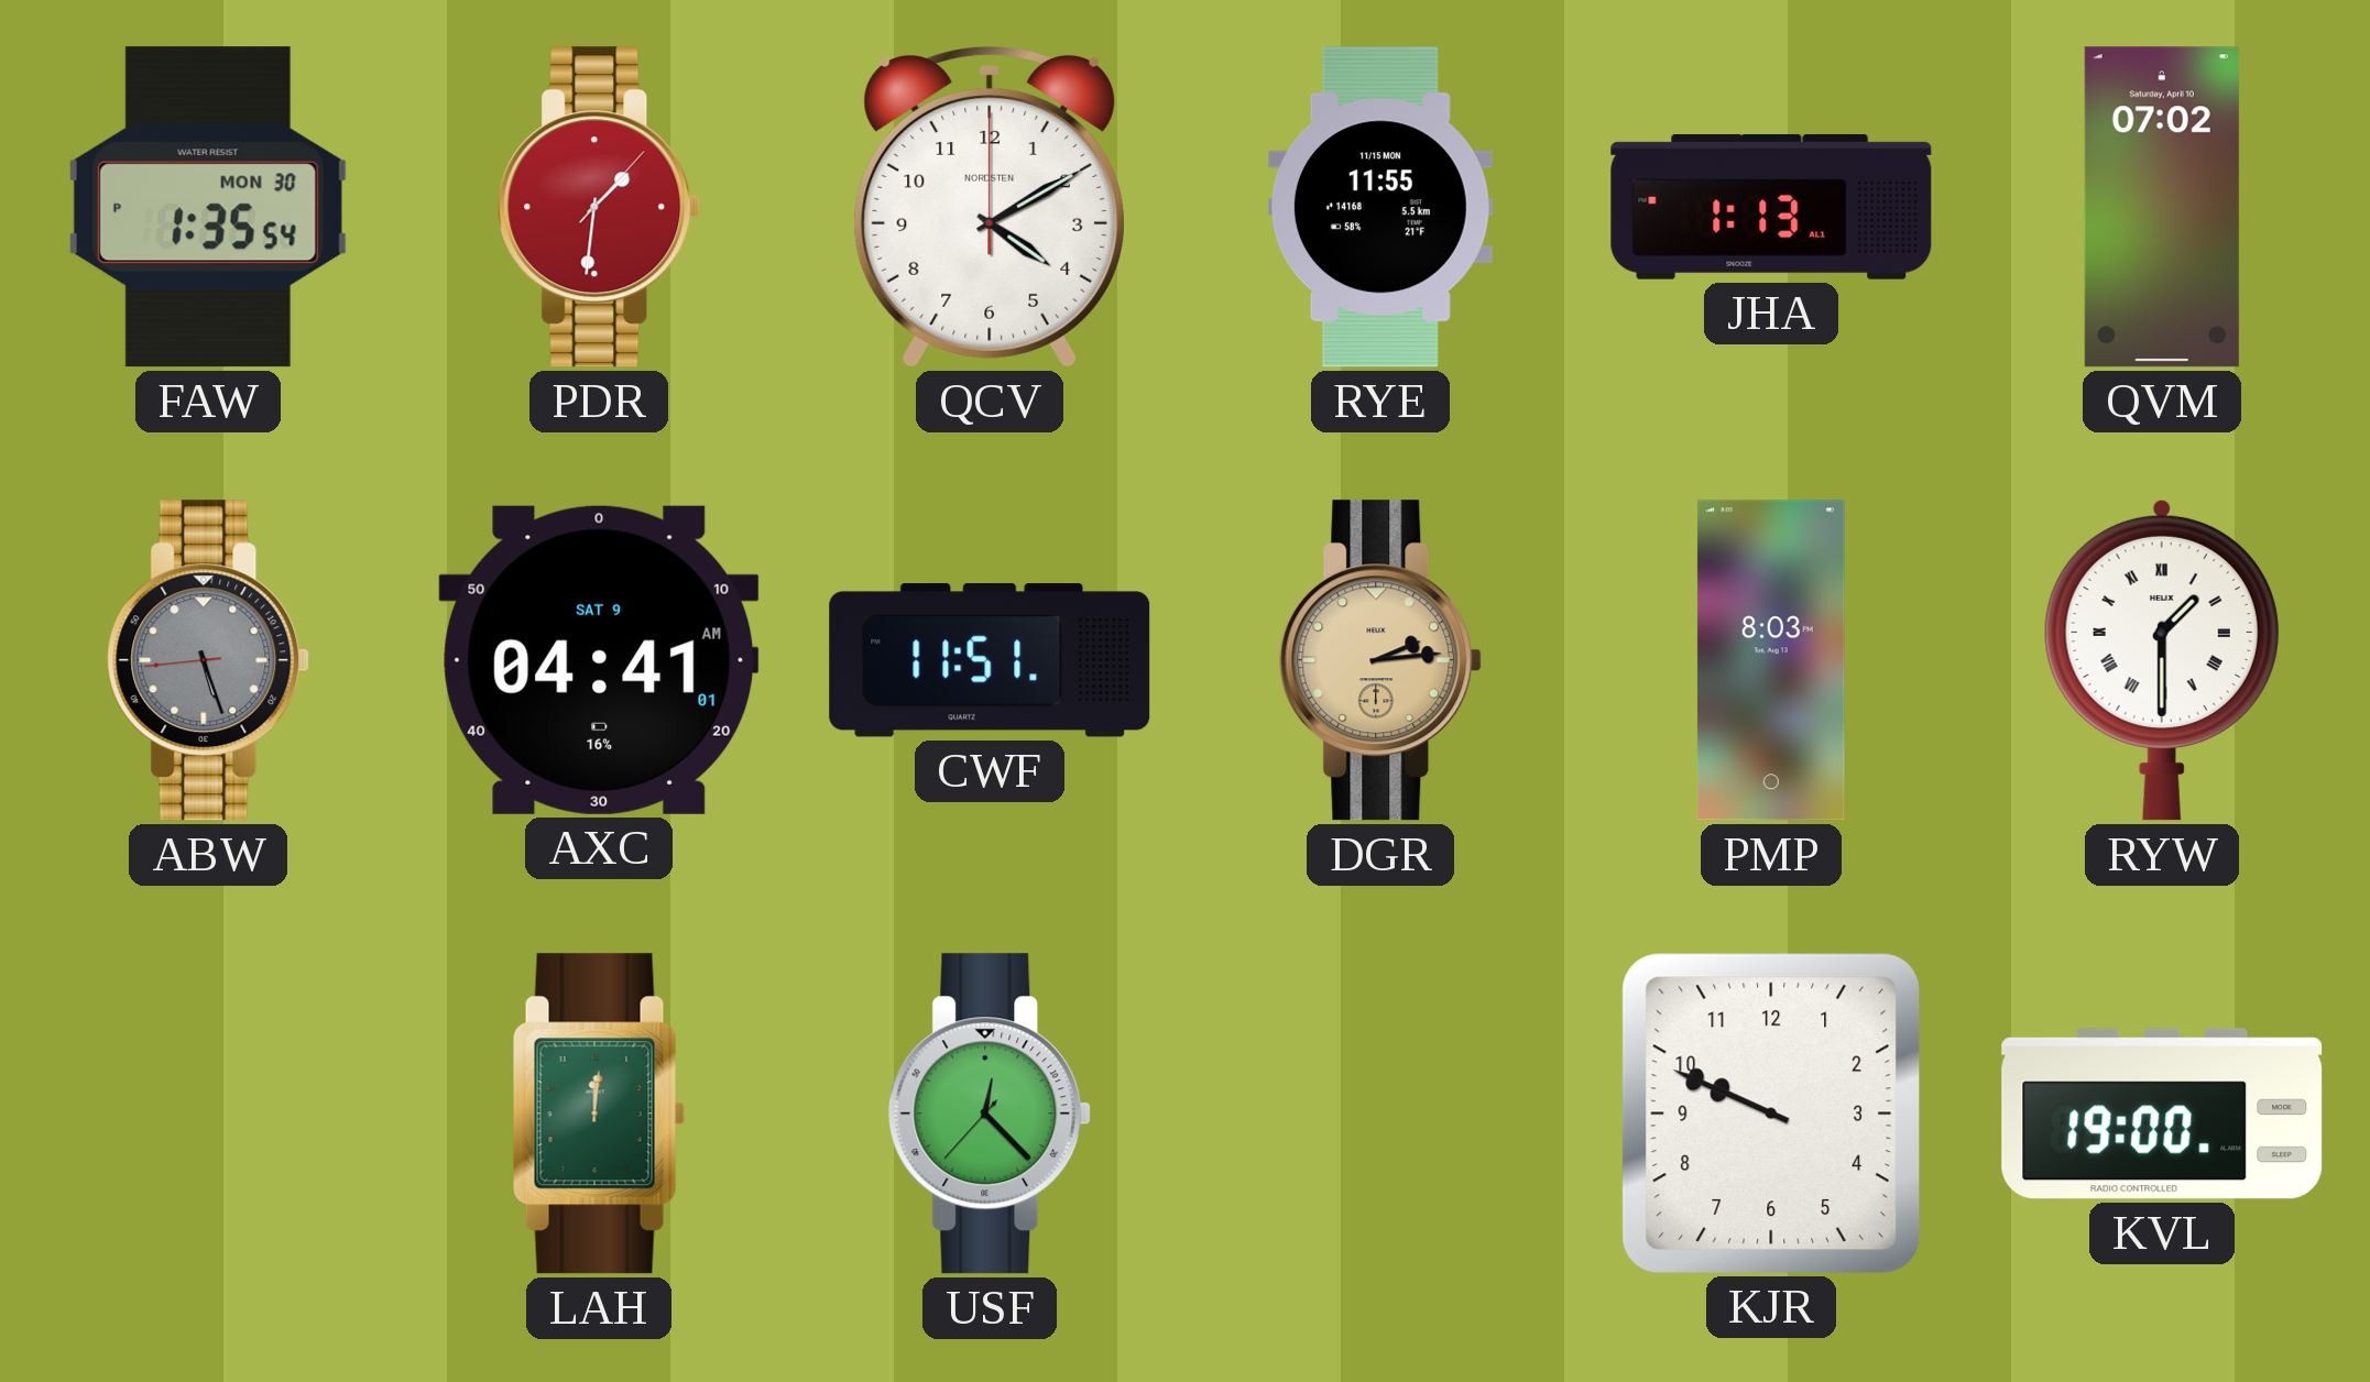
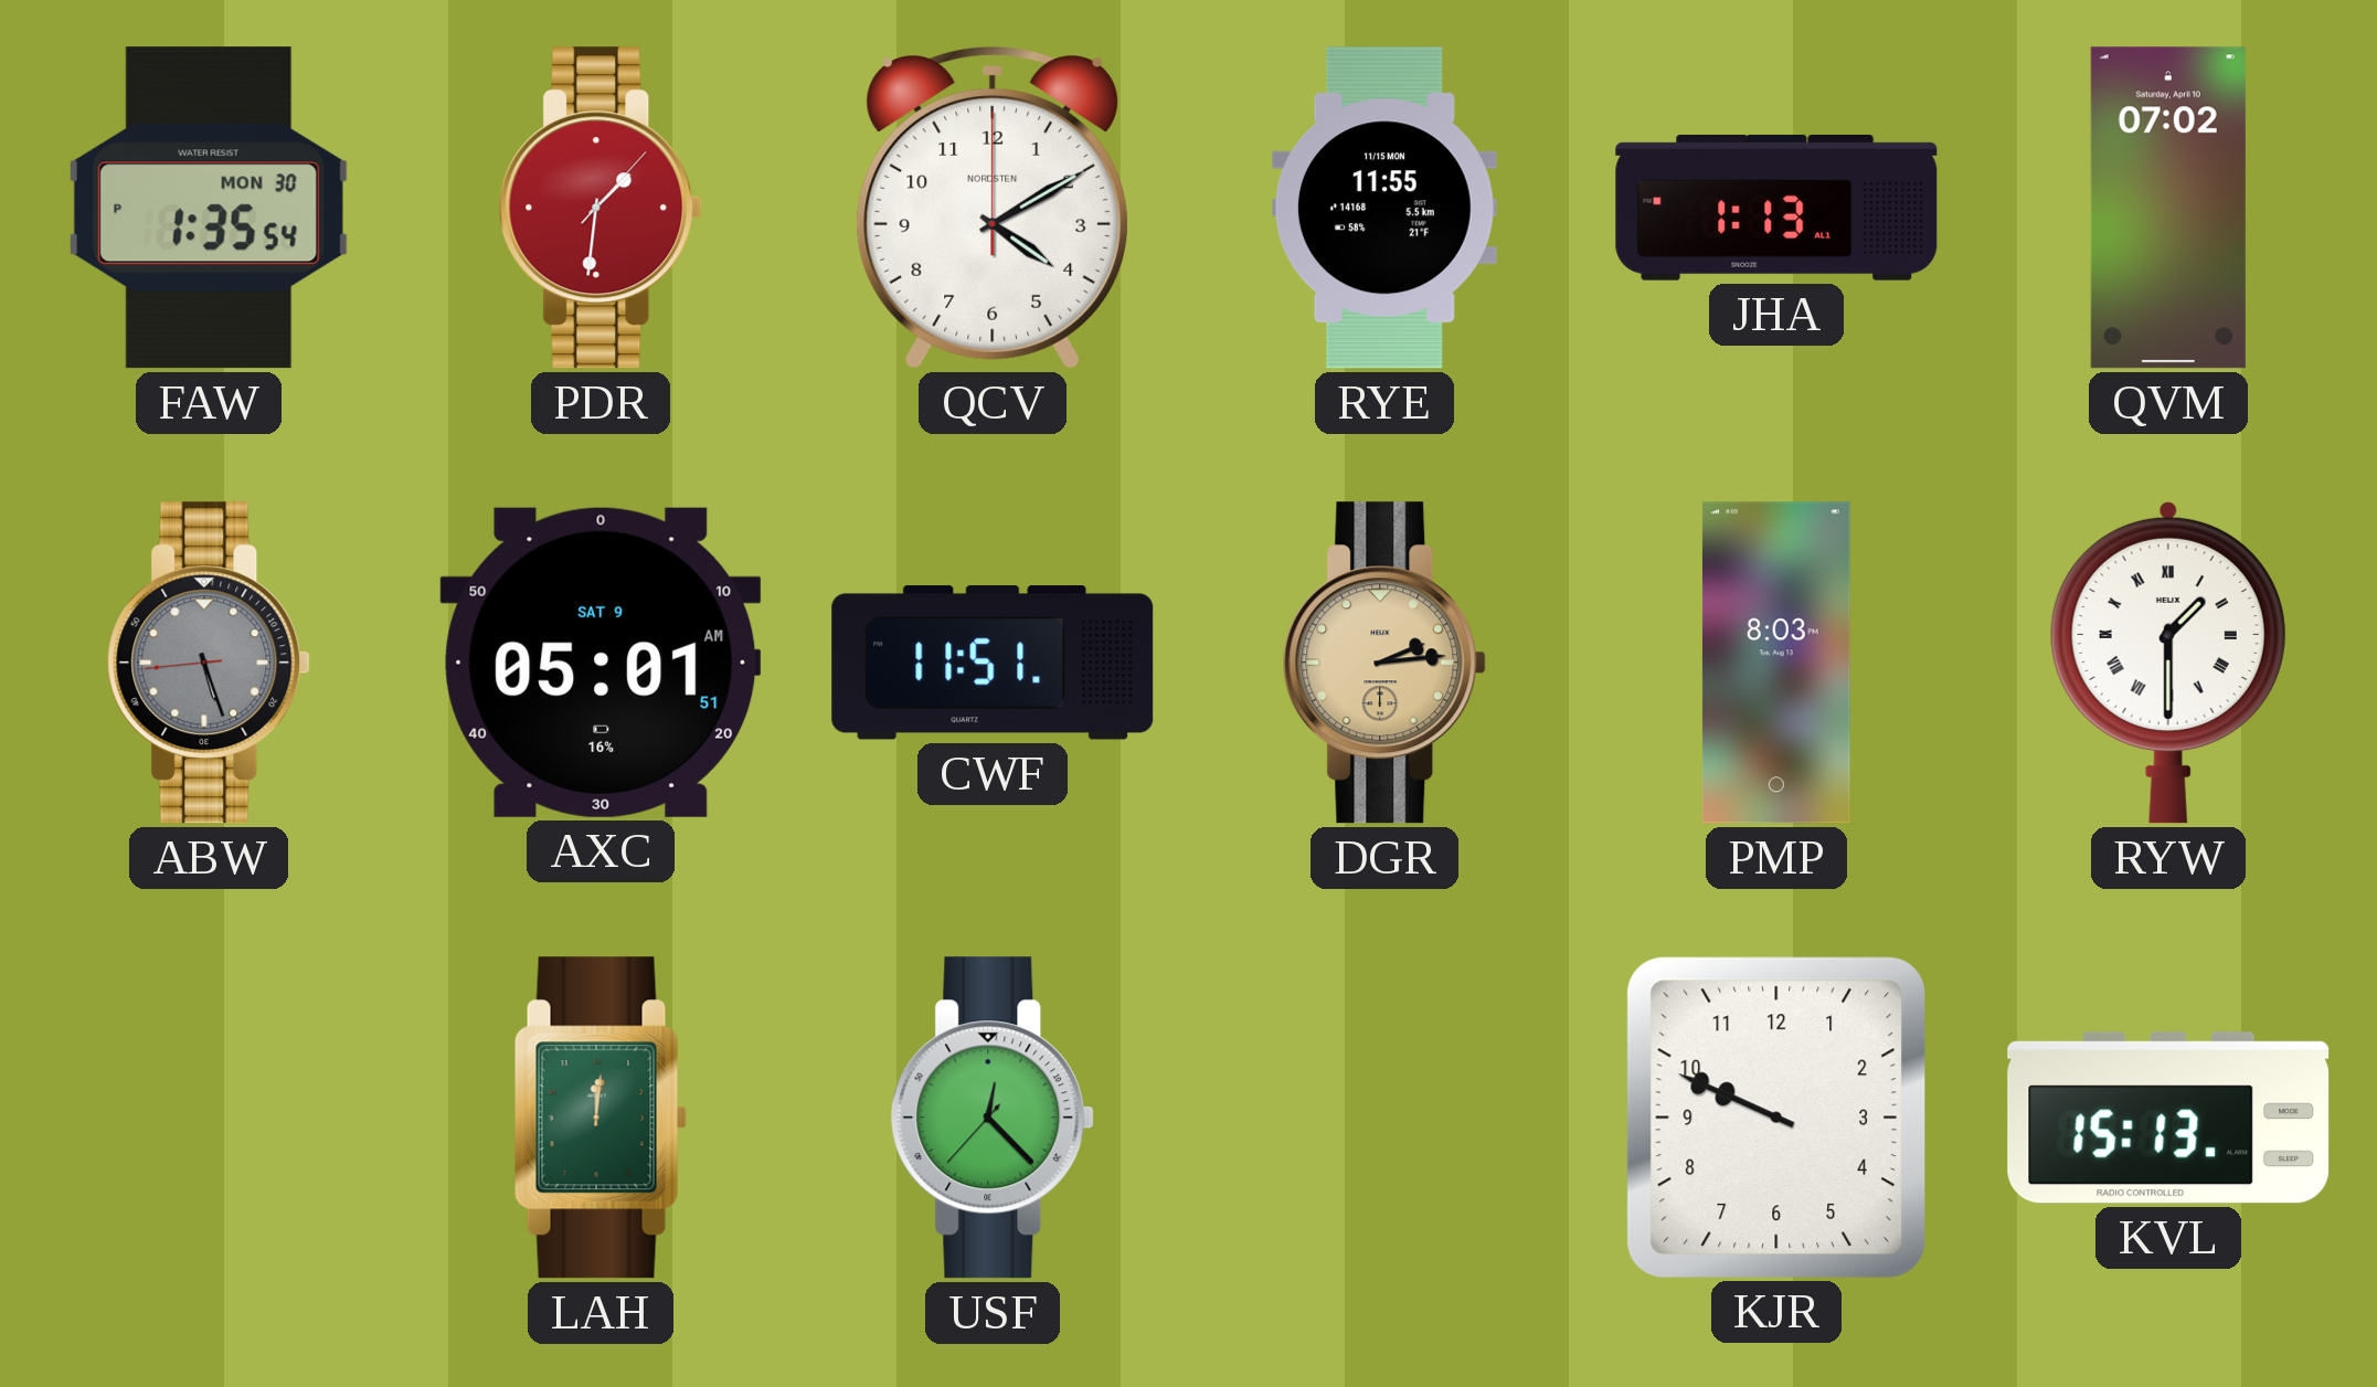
AXC: 04:41 -> 05:01 (601, 663)
KVL: 19:00 -> 15:13 (2168, 1118)
